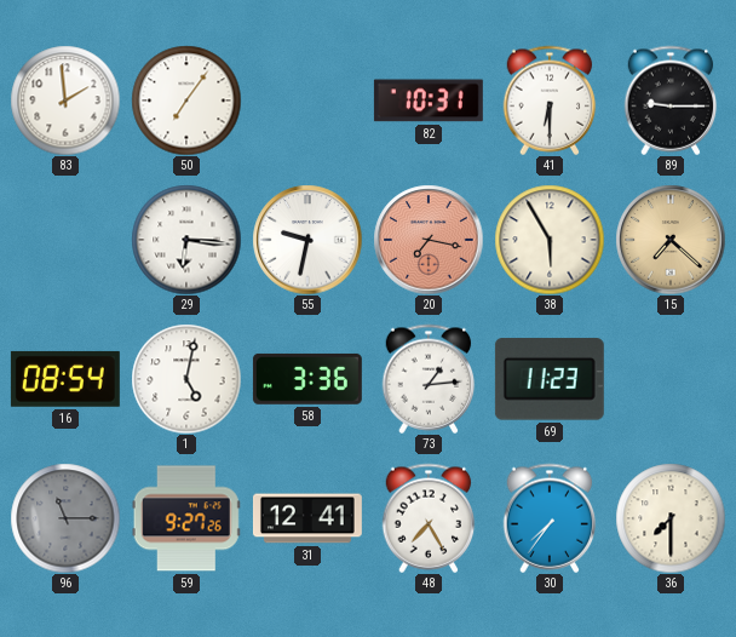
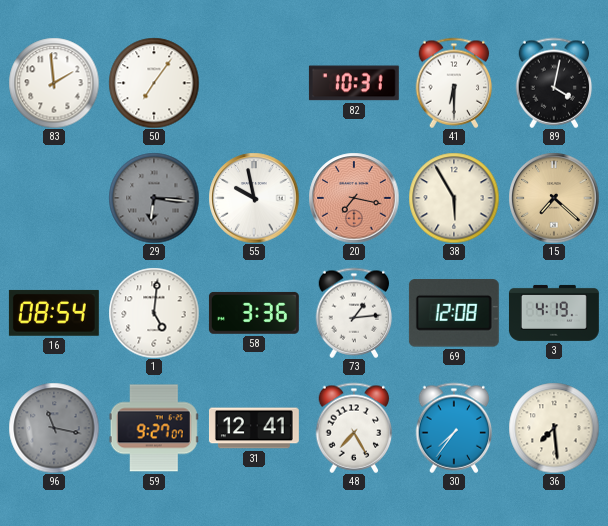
89: 9:15 -> 4:02 (554, 83)
29 dial: white -> grey (154, 198)
55: 9:32 -> 9:58 (254, 198)
1: 5:02 -> 5:01 (154, 313)
69: 11:23 -> 12:08 (454, 313)
3: none -> 4:19 (554, 313)
96: 11:15 -> 11:17 (54, 428)
59: 9:27:26 -> 9:27:07 (154, 428)
36: 7:30 -> 7:29 (554, 428)
